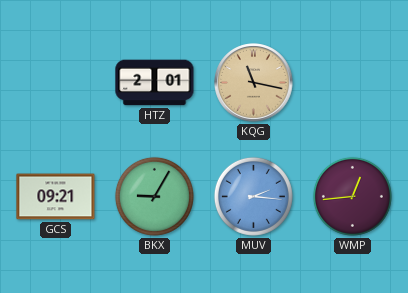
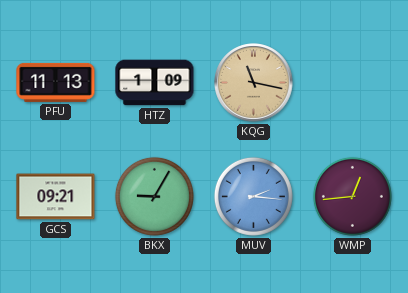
PFU: none -> 11:13 (56, 82)
HTZ: 2:01 -> 1:09 (155, 83)
